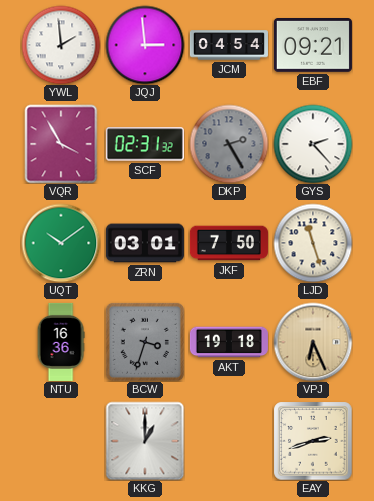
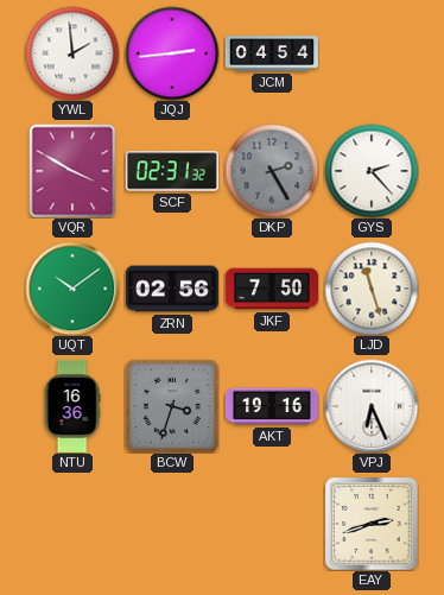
JQJ: 2:59 -> 2:44 (172, 53)
EBF: 09:21 -> none (313, 46)
VQR: 3:55 -> 3:50 (72, 171)
ZRN: 03:01 -> 02:56 (172, 289)
AKT: 19:18 -> 19:16 (272, 406)
VPJ dial: champagne -> white (372, 406)
KKG: 1:00 -> none (145, 441)
